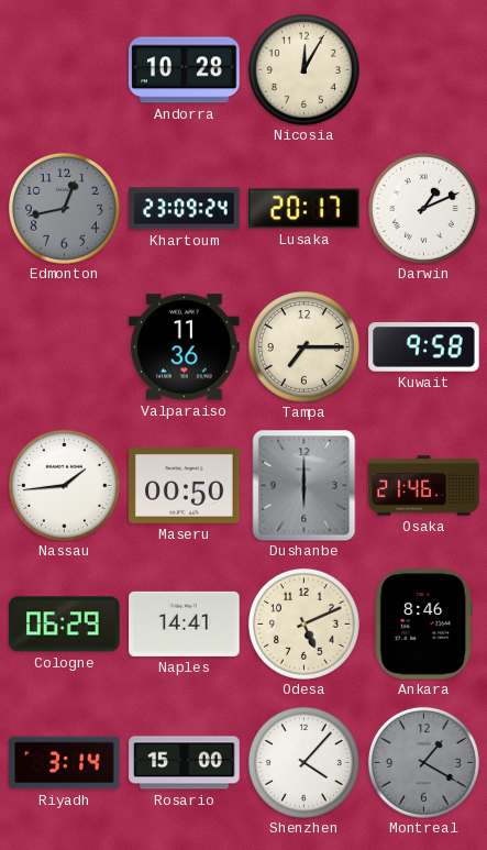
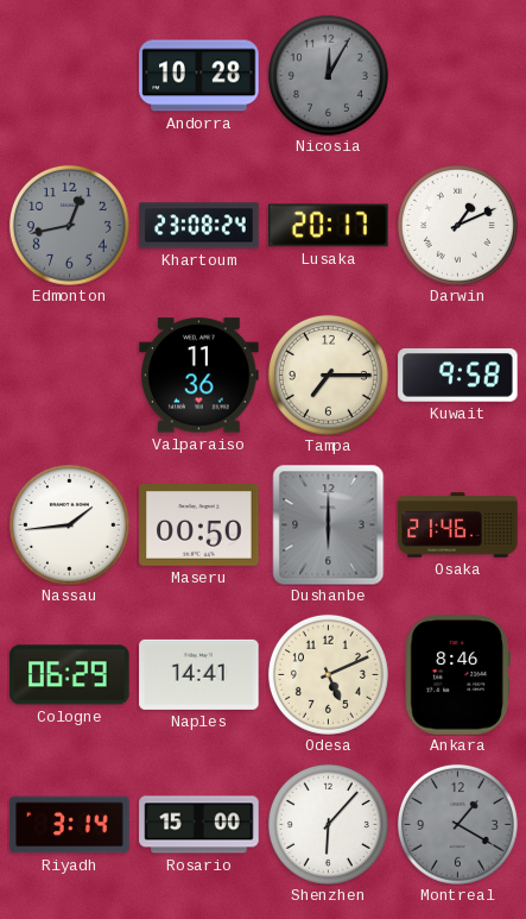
Nicosia dial: cream -> grey (328, 75)
Khartoum: 23:09 -> 23:08 (199, 226)
Shenzhen: 4:07 -> 6:07 (328, 824)
